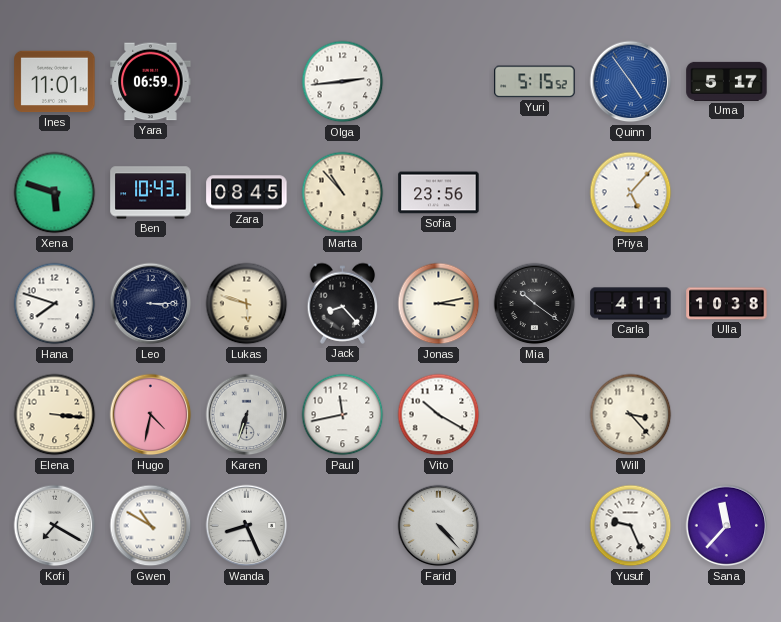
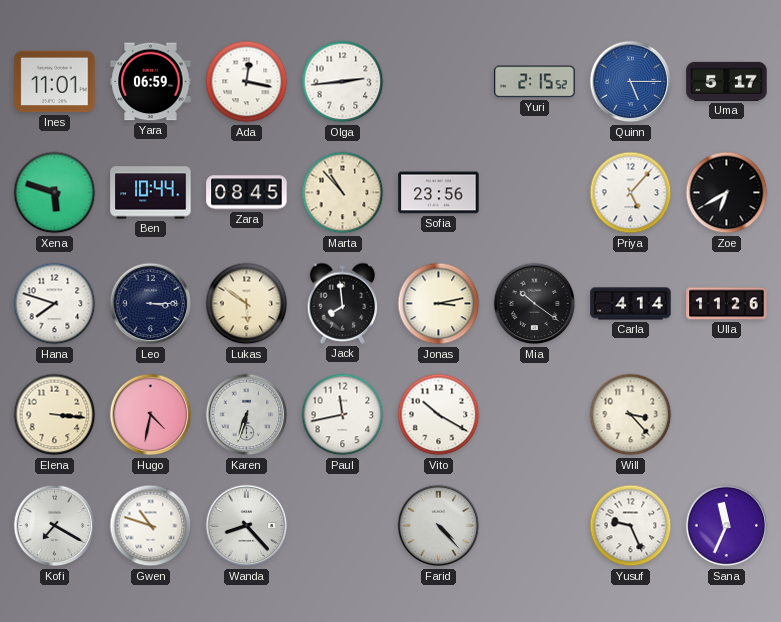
Ada: none -> 12:17 (247, 82)
Yuri: 5:15 -> 2:15 (535, 82)
Quinn: 4:54 -> 5:15 (631, 82)
Ben: 10:43 -> 10:44 (151, 193)
Zoe: none -> 6:40 (727, 193)
Lukas: 5:48 -> 5:51 (247, 304)
Jack: 8:23 -> 7:59 (343, 303)
Carla: 4:11 -> 4:14 (631, 304)
Ulla: 10:38 -> 11:26 (727, 304)
Gwen: 10:50 -> 10:48 (151, 526)
Wanda: 8:26 -> 8:23 (247, 526)
Sana: 11:37 -> 11:34 (727, 526)
